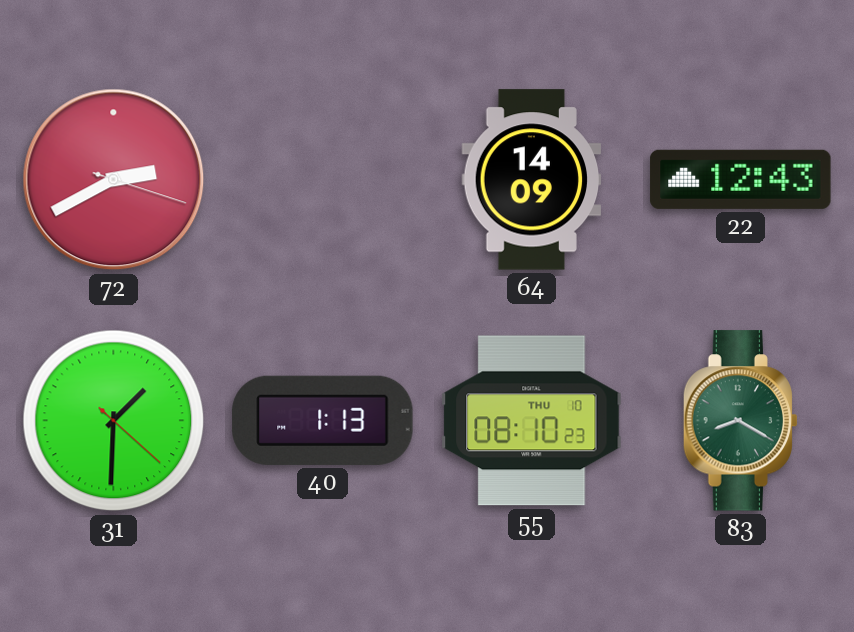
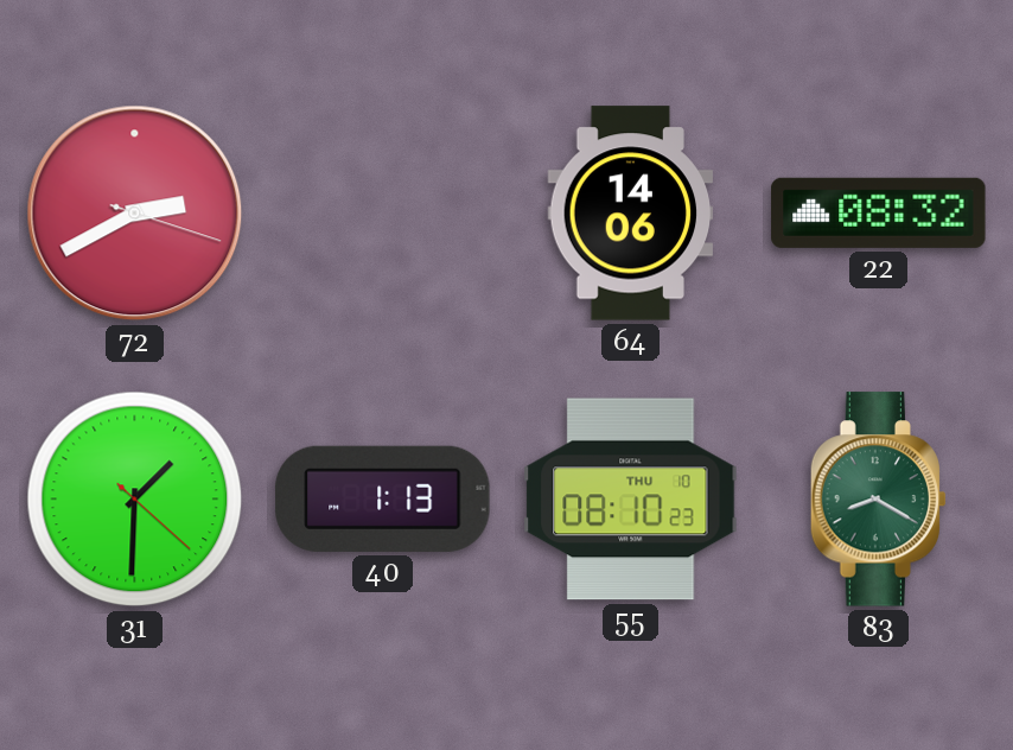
64: 14:09 -> 14:06 (631, 214)
22: 12:43 -> 08:32 (879, 212)
